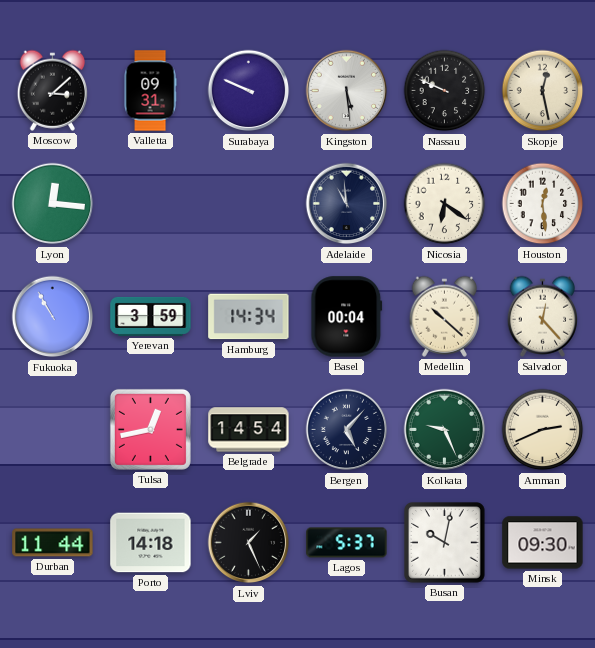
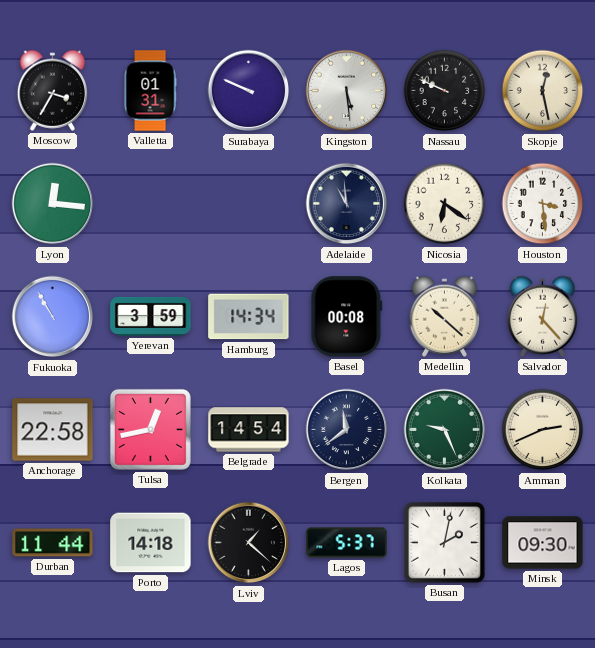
Moscow: 3:08 -> 3:35 (52, 90)
Valletta: 09:31 -> 01:31 (150, 91)
Houston: 12:29 -> 3:29 (543, 204)
Basel: 00:04 -> 00:08 (347, 317)
Anchorage: none -> 22:58 (53, 430)
Bergen: 5:07 -> 11:39 (347, 430)
Lviv: 1:26 -> 1:22 (249, 543)
Busan: 10:02 -> 2:02 (445, 543)
